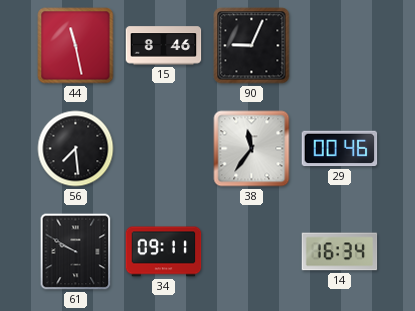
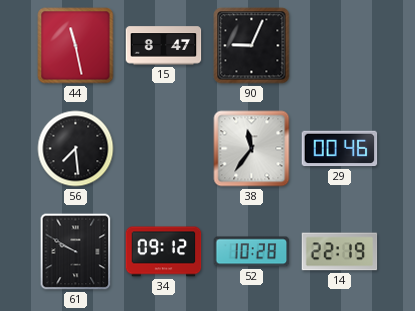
15: 8:46 -> 8:47 (164, 46)
34: 09:11 -> 09:12 (164, 252)
52: none -> 10:28 (252, 252)
14: 16:34 -> 22:19 (340, 252)
